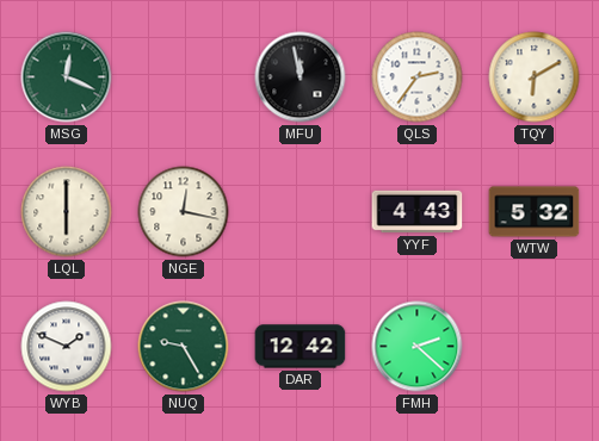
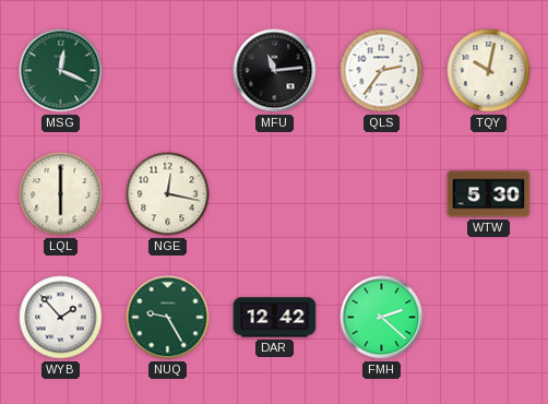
MFU: 11:58 -> 11:14 (275, 71)
TQY: 6:10 -> 10:02 (489, 71)
YYF: 4:43 -> none (418, 212)
WTW: 5:32 -> 5:30 (489, 194)
WYB: 1:49 -> 1:53 (61, 318)
